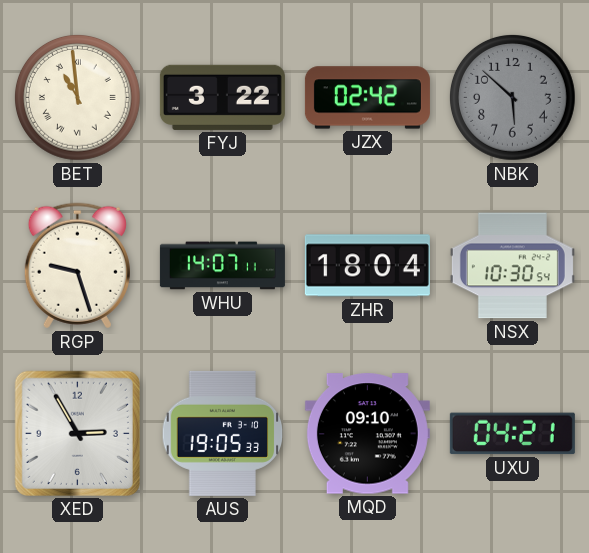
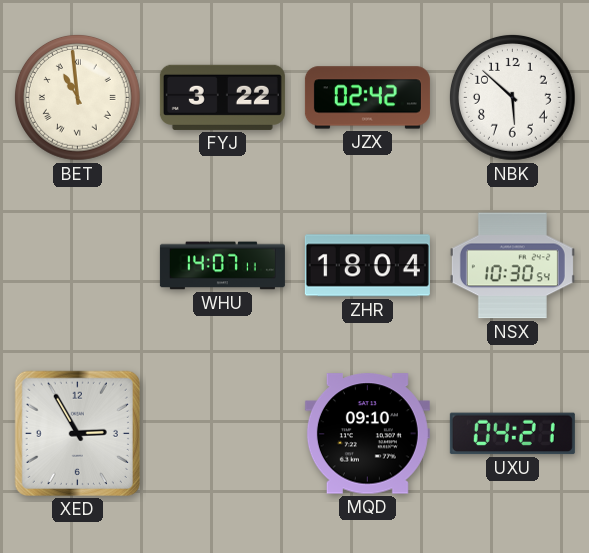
NBK dial: grey -> white (512, 97)
RGP: 9:27 -> none (77, 266)
AUS: 19:05 -> none (223, 433)
